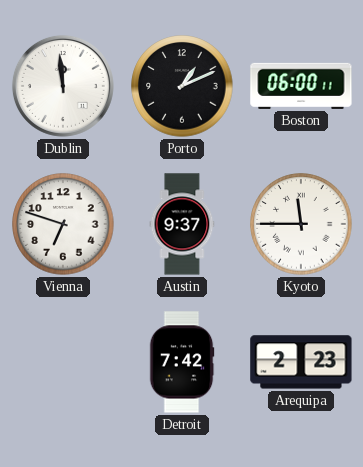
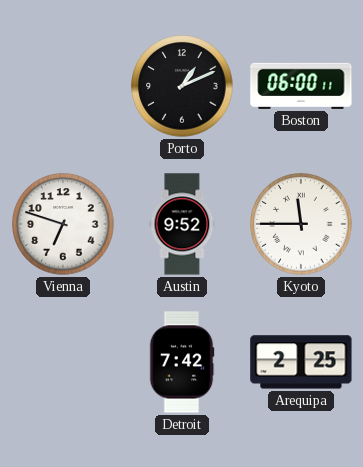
Dublin: 11:59 -> none (63, 86)
Austin: 9:37 -> 9:52 (182, 224)
Arequipa: 2:23 -> 2:25 (301, 362)
